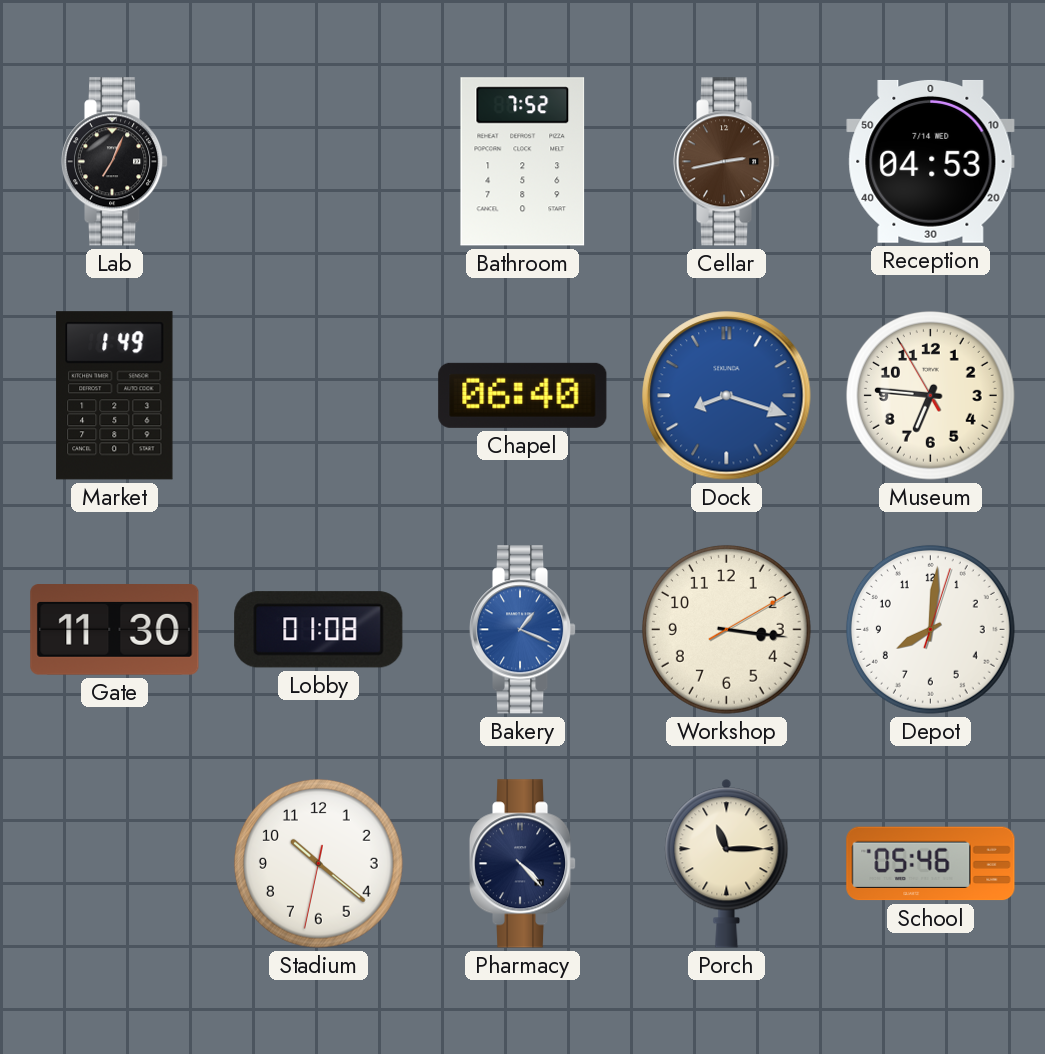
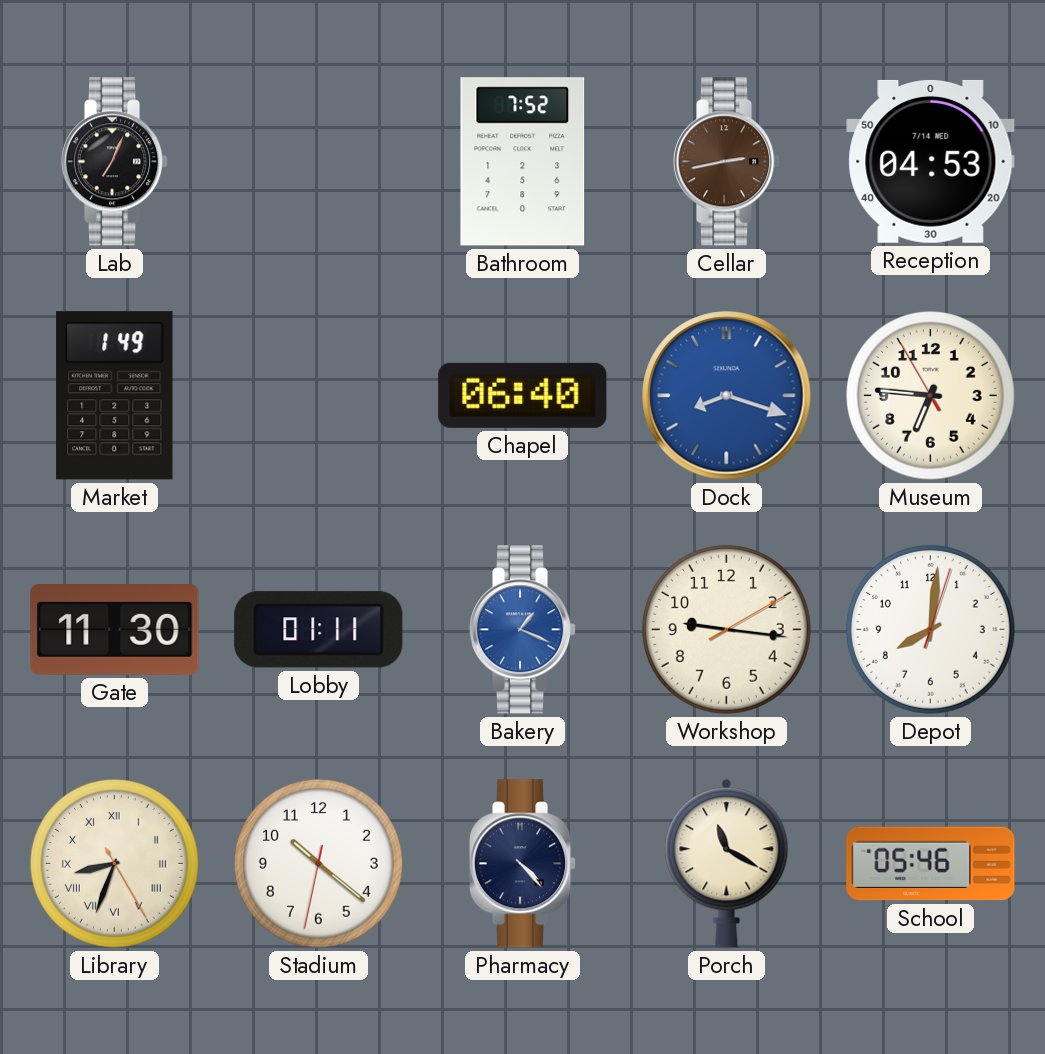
Lobby: 01:08 -> 01:11 (319, 630)
Workshop: 3:16 -> 9:16 (726, 629)
Library: none -> 8:33 (114, 863)
Porch: 11:15 -> 11:20 (727, 863)
